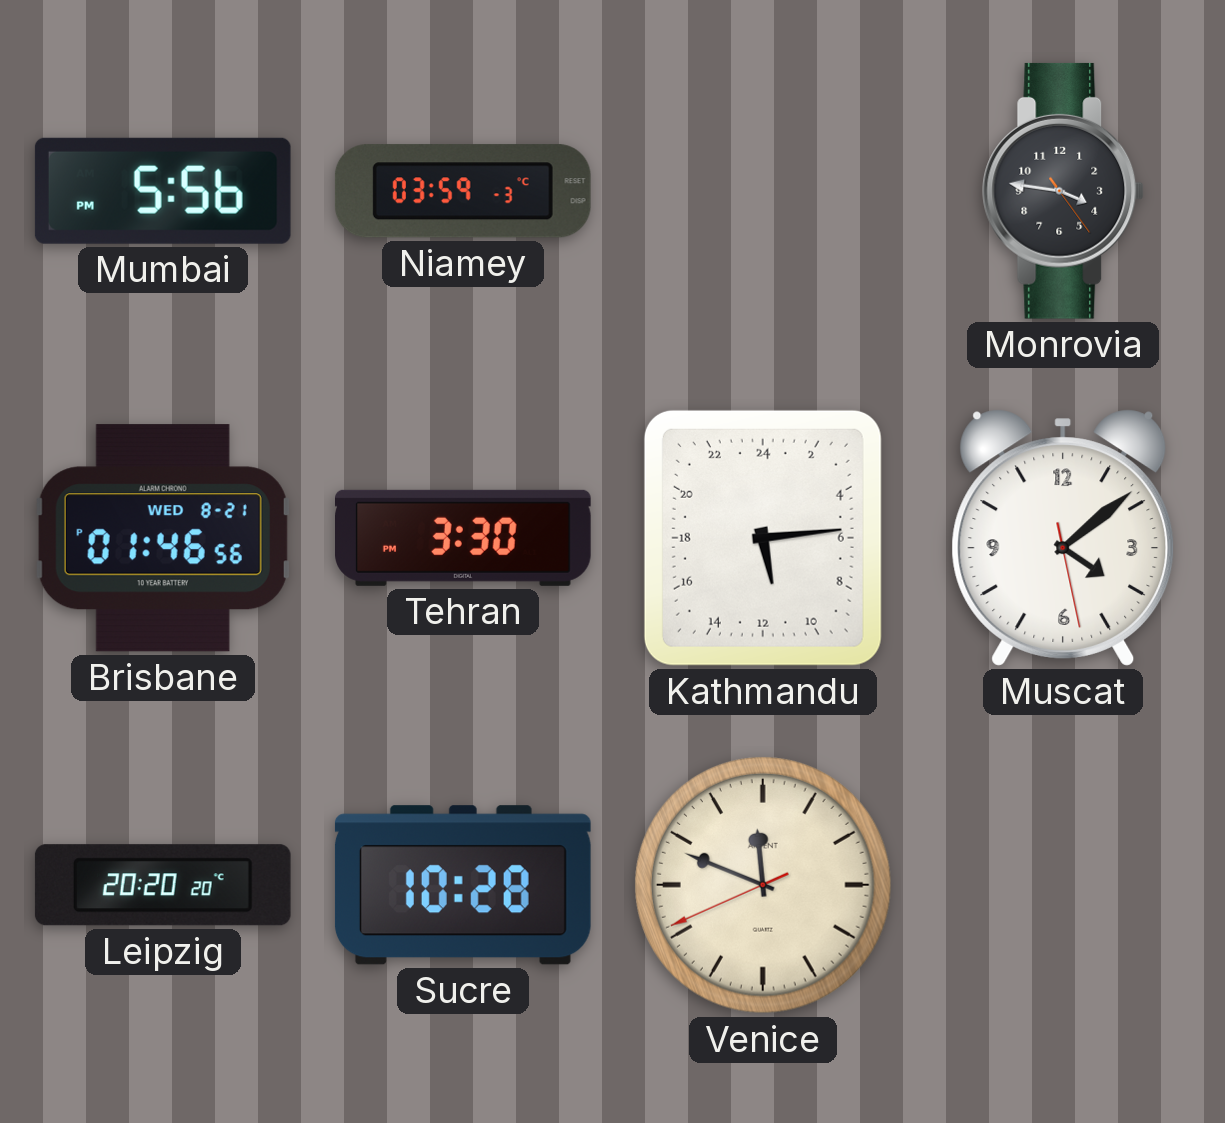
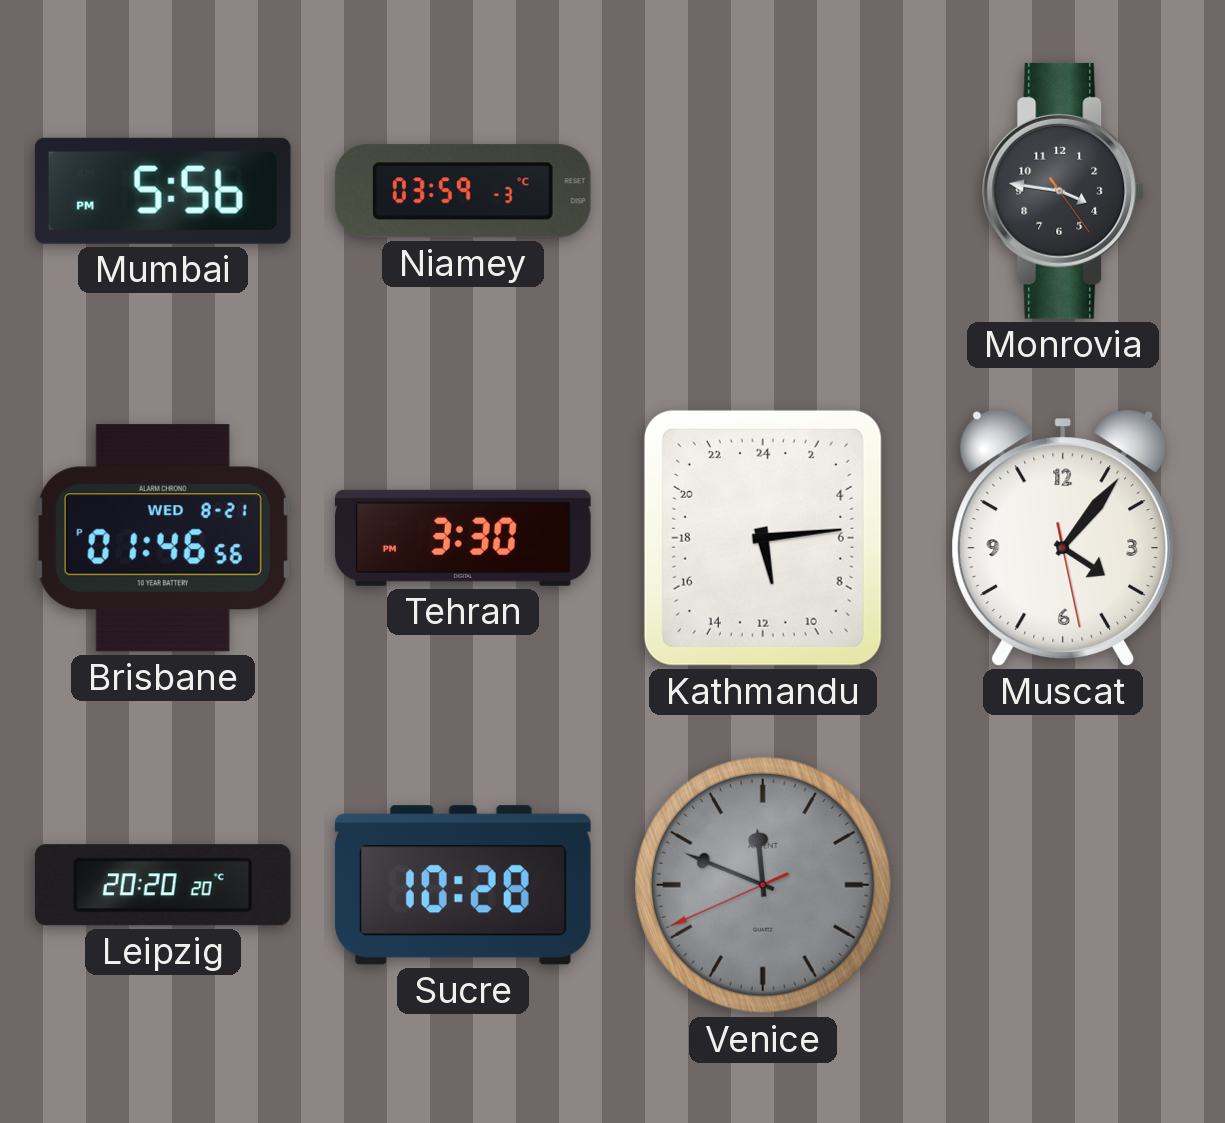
Muscat: 4:08 -> 4:06 (1063, 538)
Venice dial: cream -> grey (763, 885)
